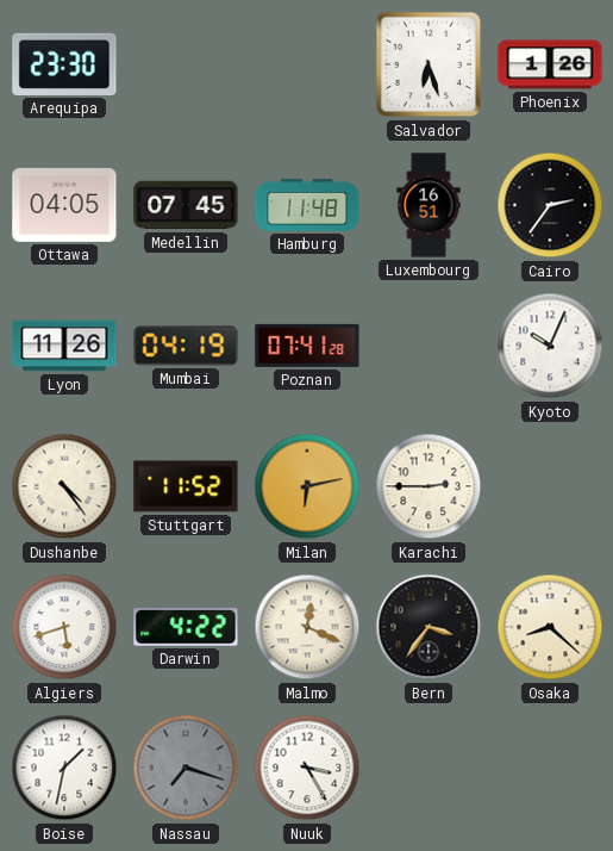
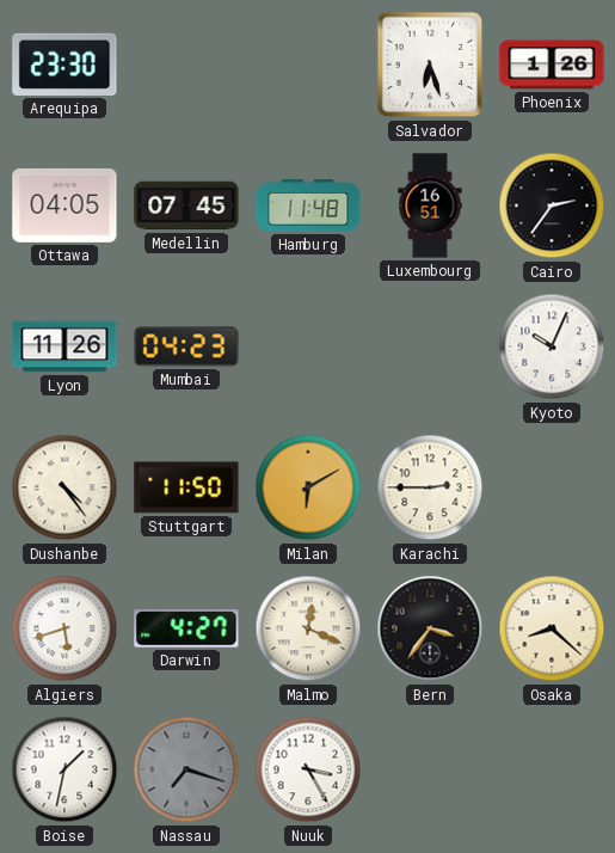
Mumbai: 04:19 -> 04:23 (186, 346)
Poznan: 07:41 -> none (307, 346)
Stuttgart: 11:52 -> 11:50 (186, 487)
Milan: 6:13 -> 6:10 (308, 487)
Darwin: 4:22 -> 4:27 (186, 628)
